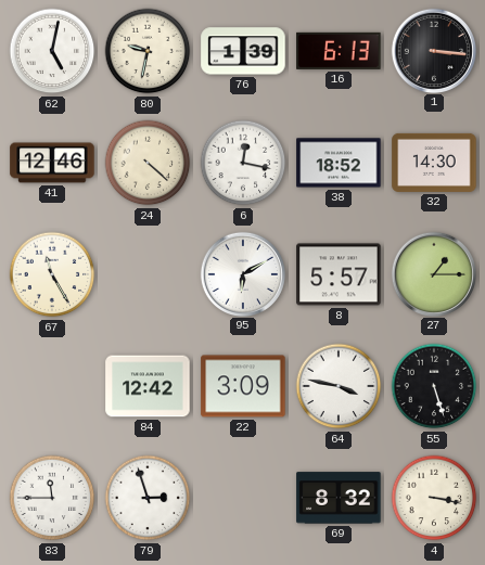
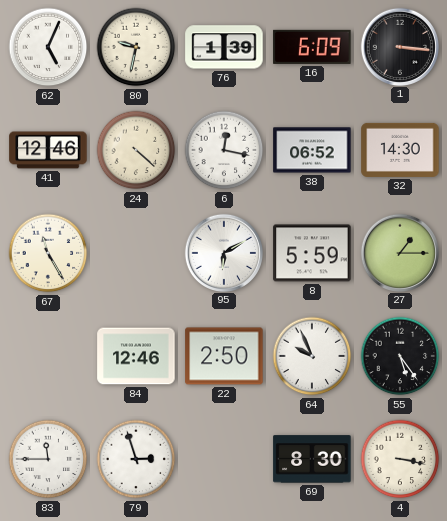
62: 5:02 -> 5:04 (48, 47)
16: 6:13 -> 6:09 (312, 47)
38: 18:52 -> 06:52 (312, 150)
8: 5:57 -> 5:59 (312, 253)
84: 12:42 -> 12:46 (136, 356)
22: 3:09 -> 2:50 (224, 356)
64: 3:47 -> 9:56 (312, 356)
55: 5:27 -> 5:24 (400, 356)
69: 8:32 -> 8:30 (312, 459)
